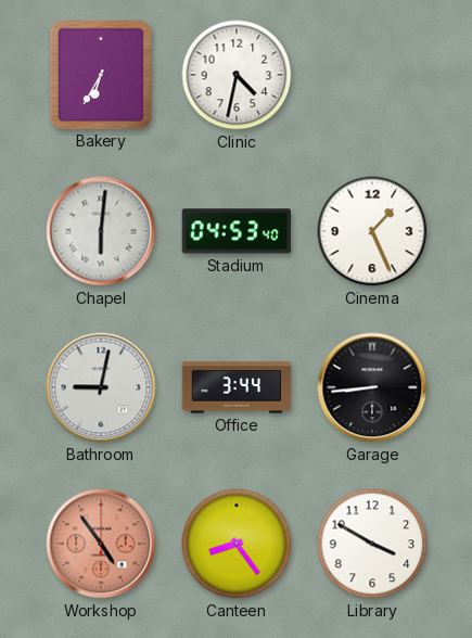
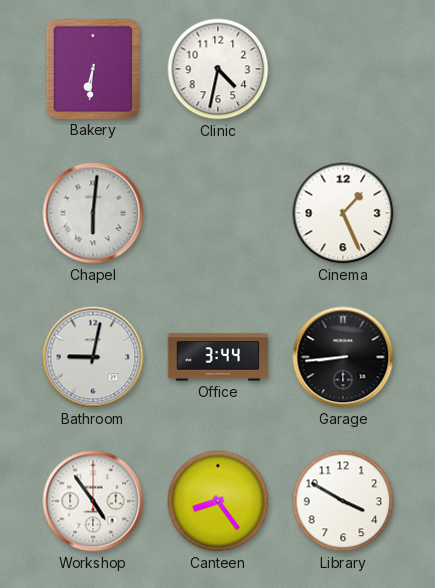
Bakery: 6:35 -> 6:31 (92, 68)
Stadium: 04:53 -> none (237, 231)
Workshop dial: salmon -> white (93, 501)
